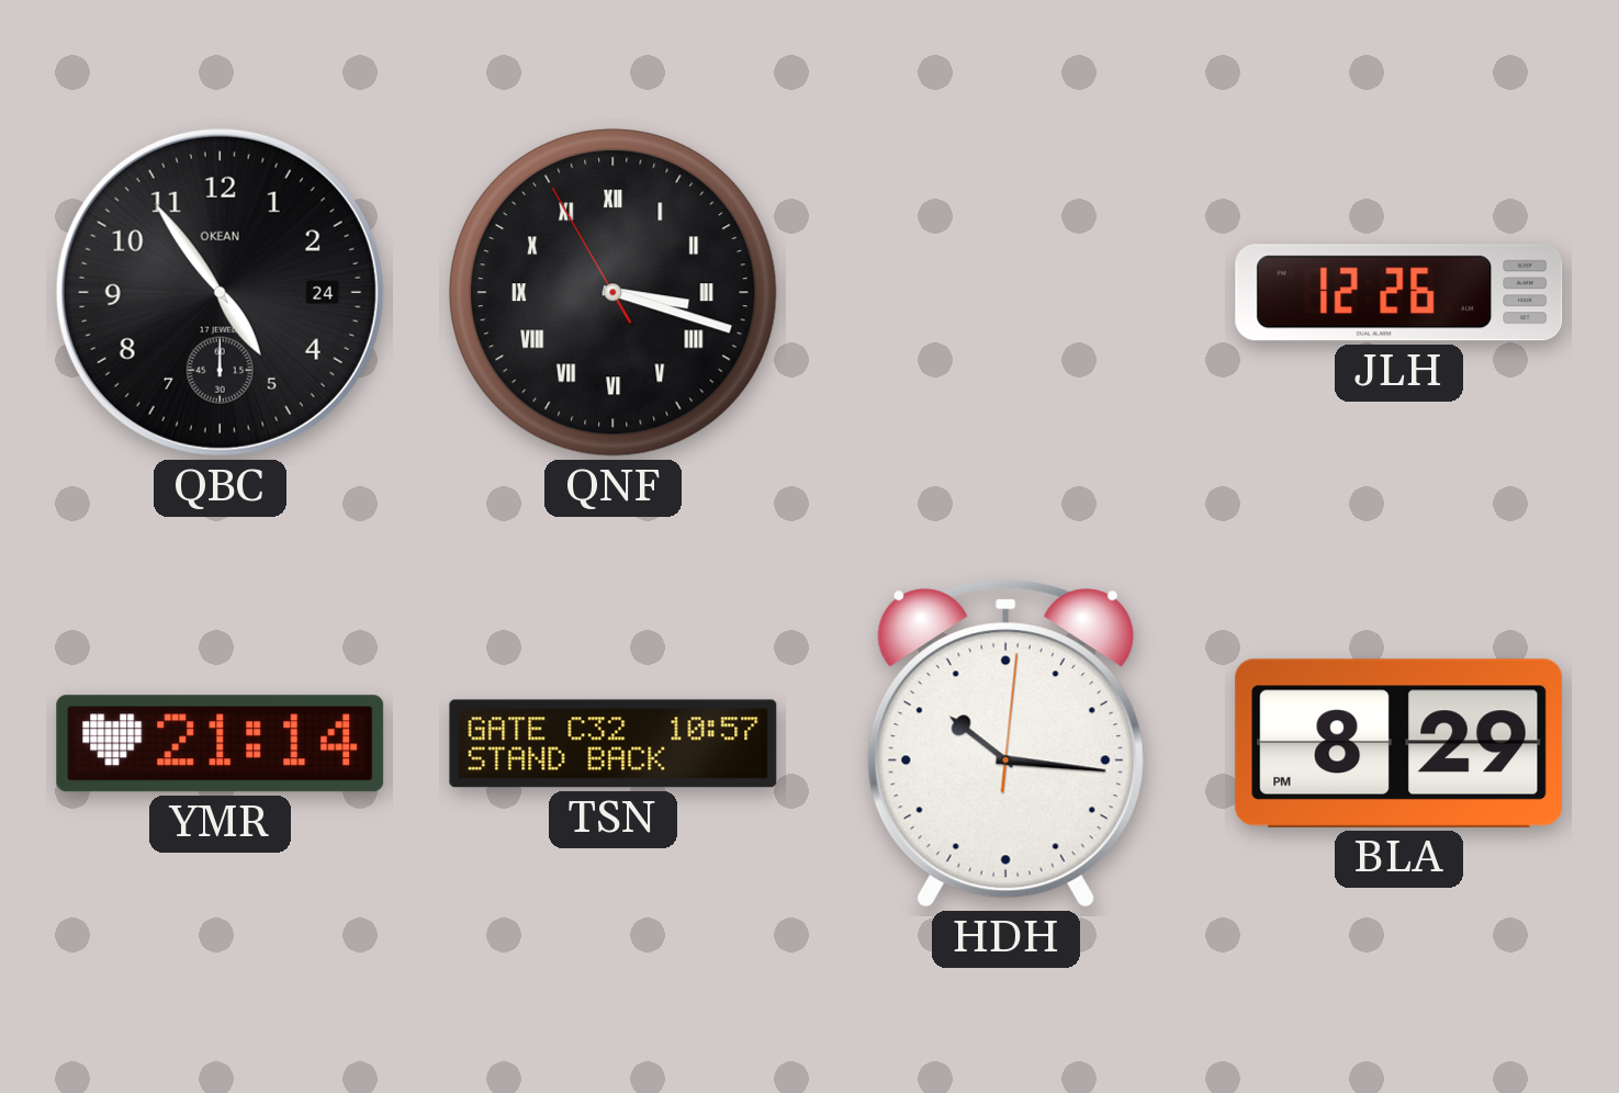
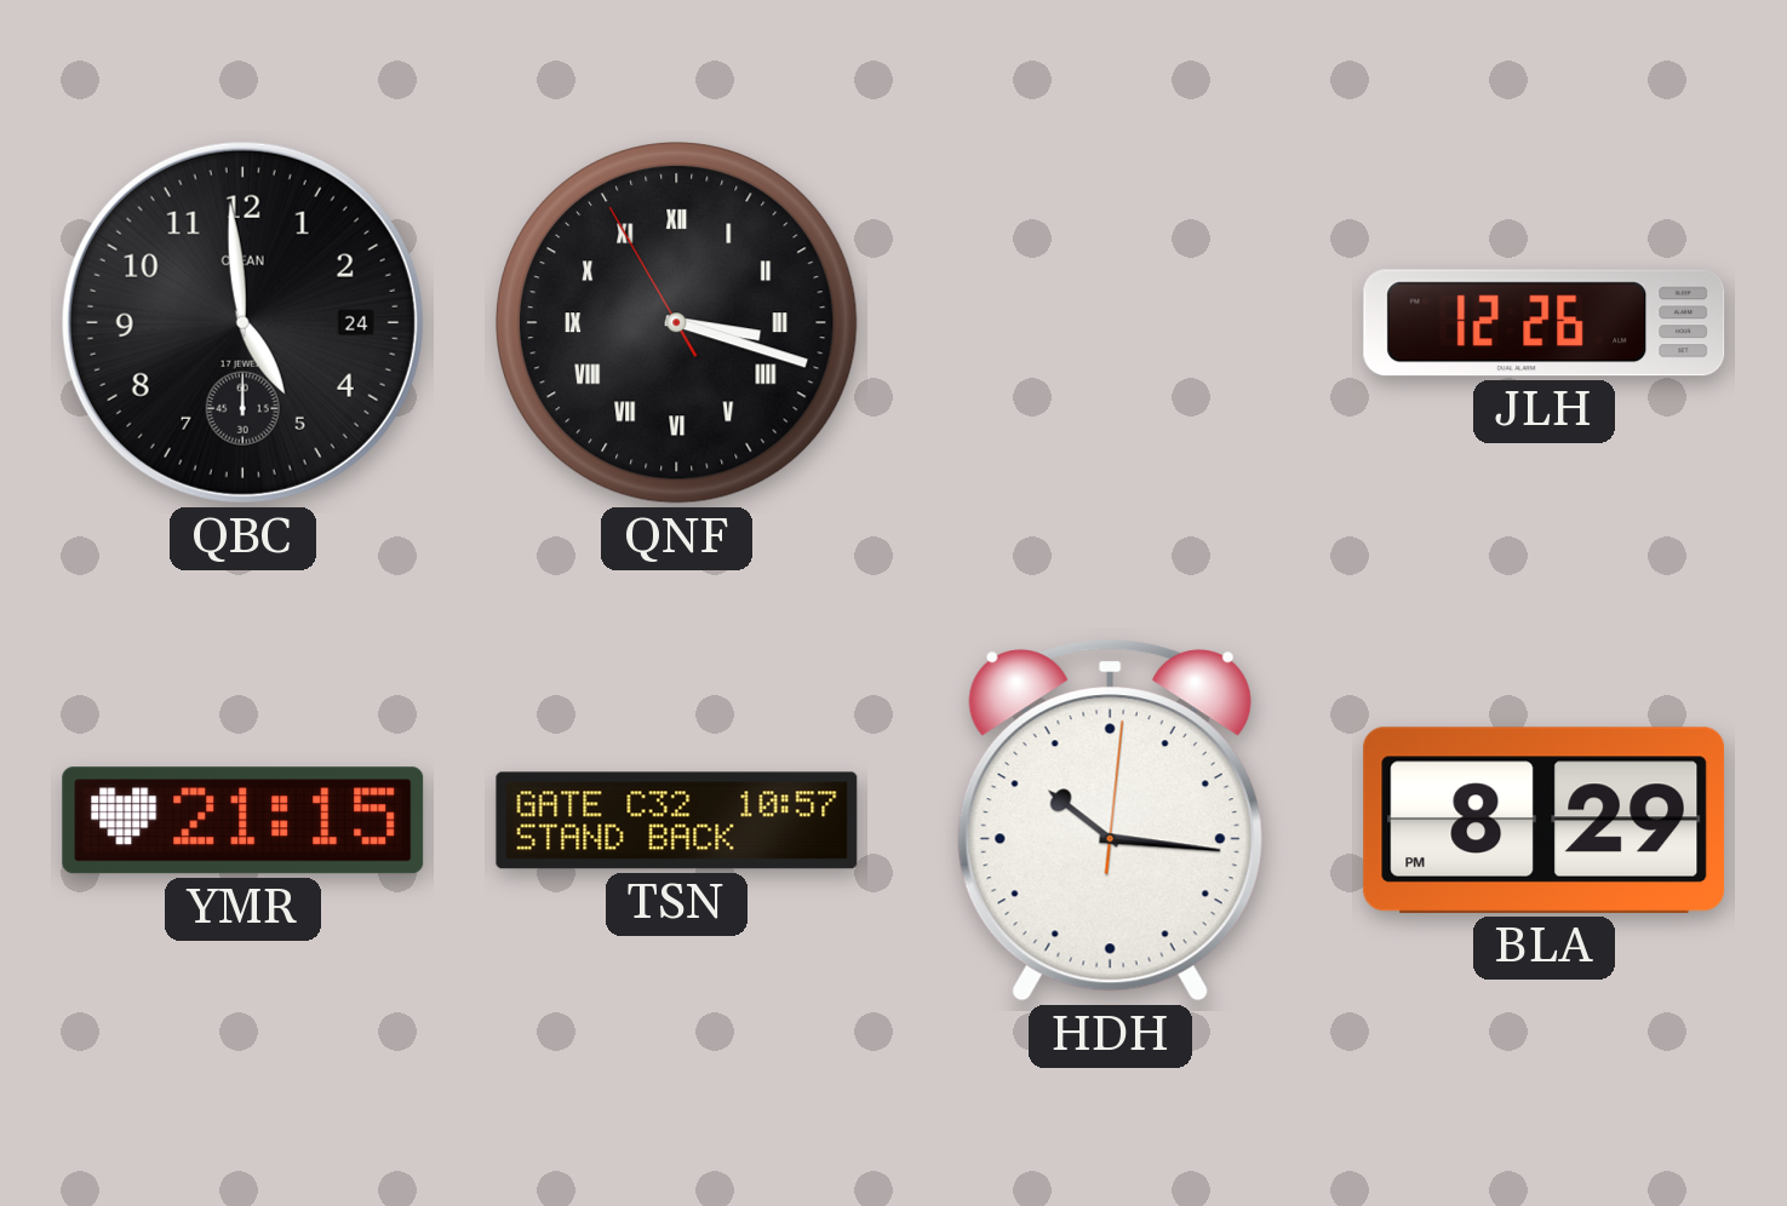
QBC: 4:54 -> 4:59 (242, 322)
YMR: 21:14 -> 21:15 (244, 821)
